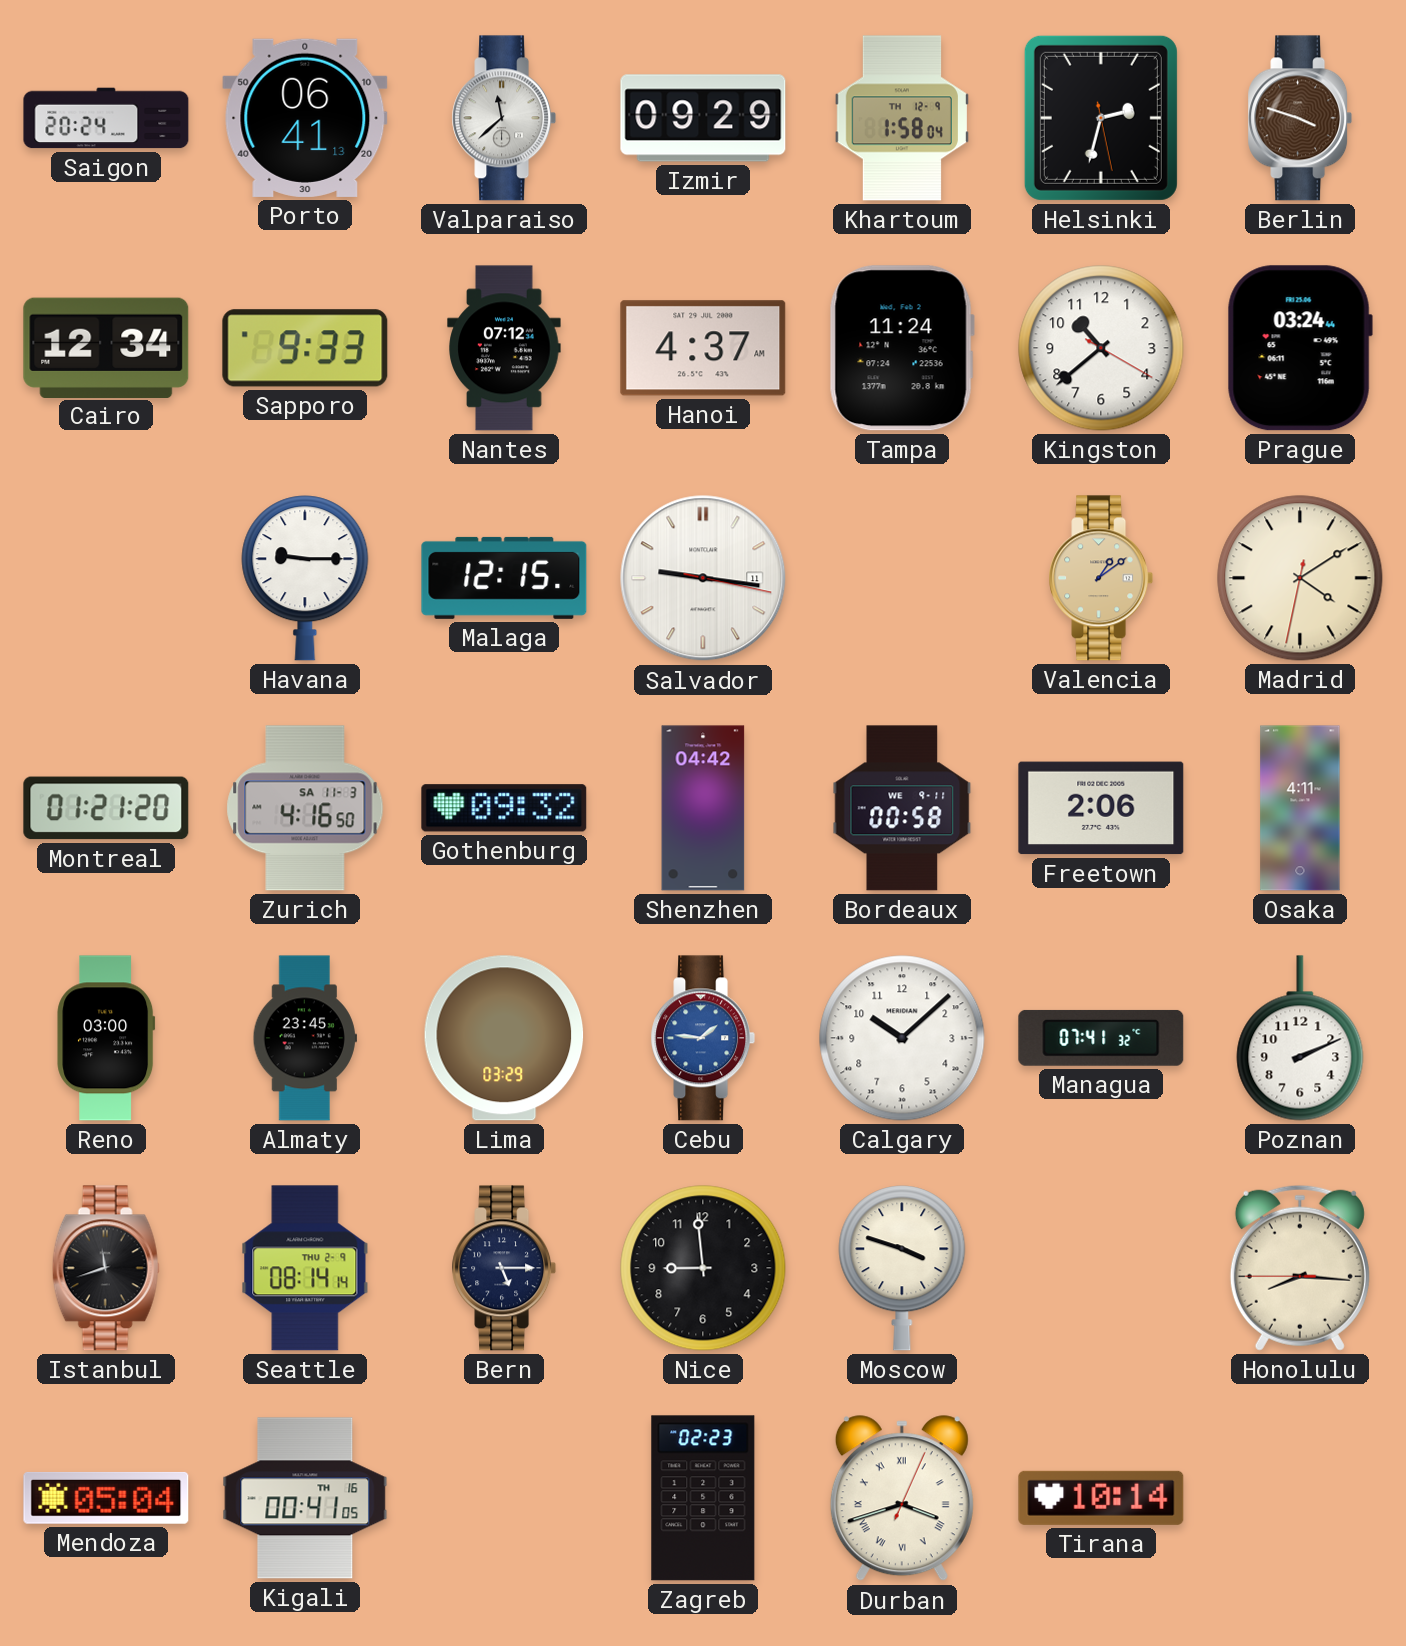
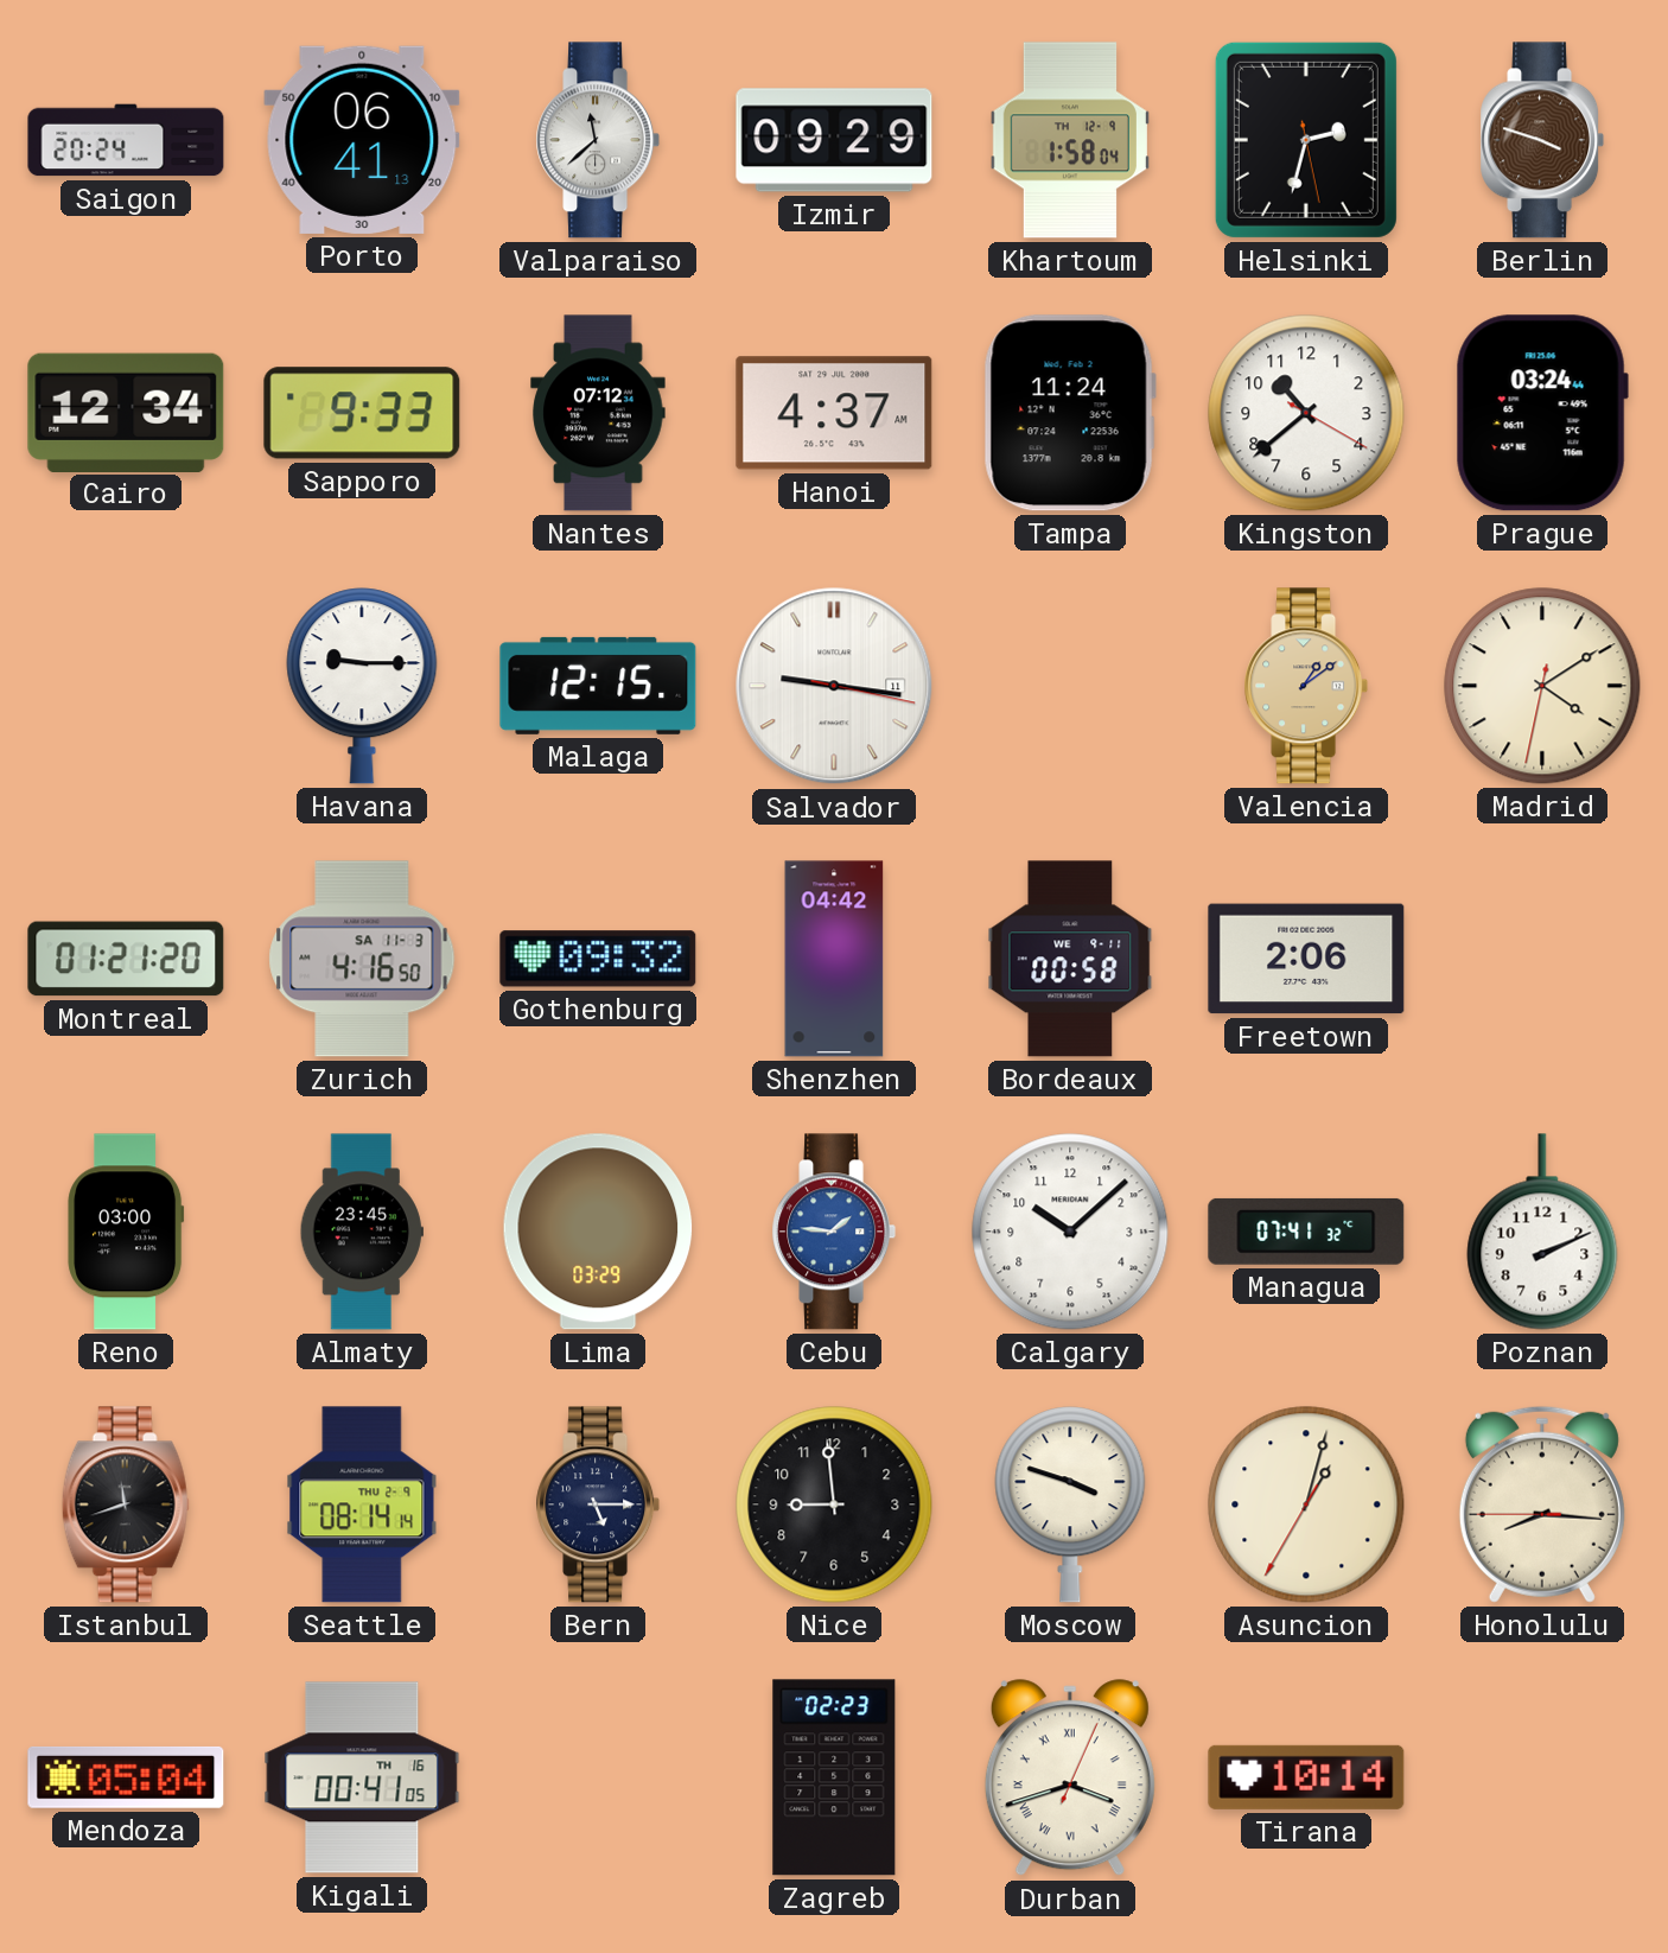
Osaka: 4:11 -> none (1300, 808)
Asuncion: none -> 1:02 (1306, 1504)
